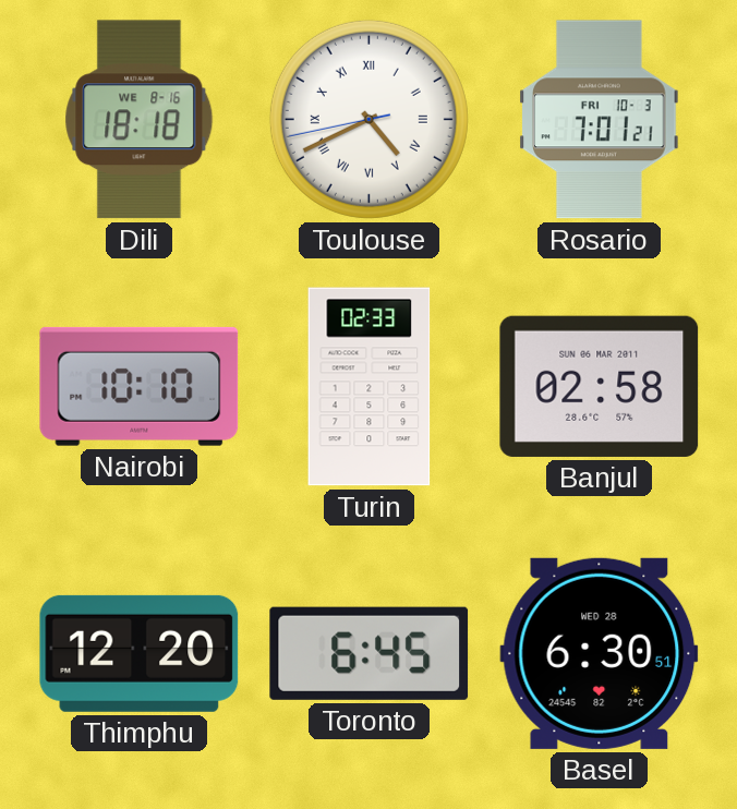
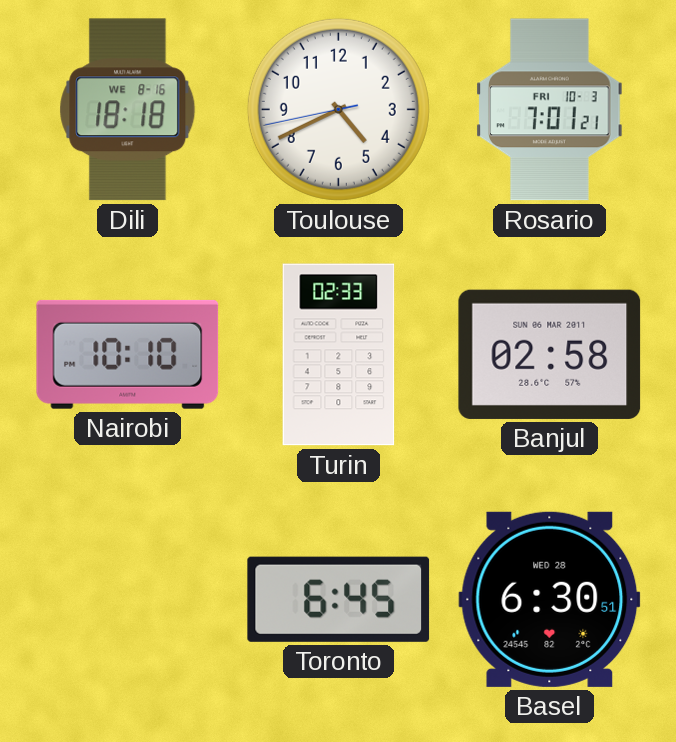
Toulouse numerals: Roman -> Arabic (338, 109)
Thimphu: 12:20 -> none (140, 653)
